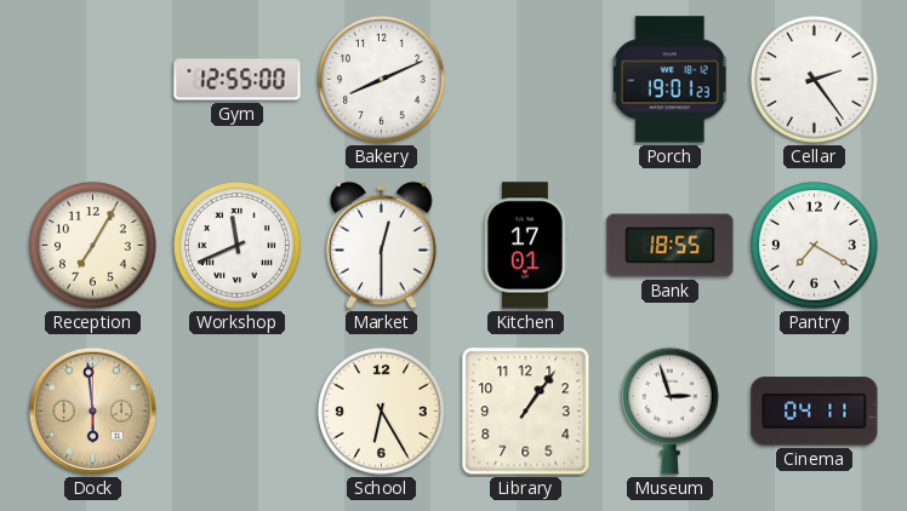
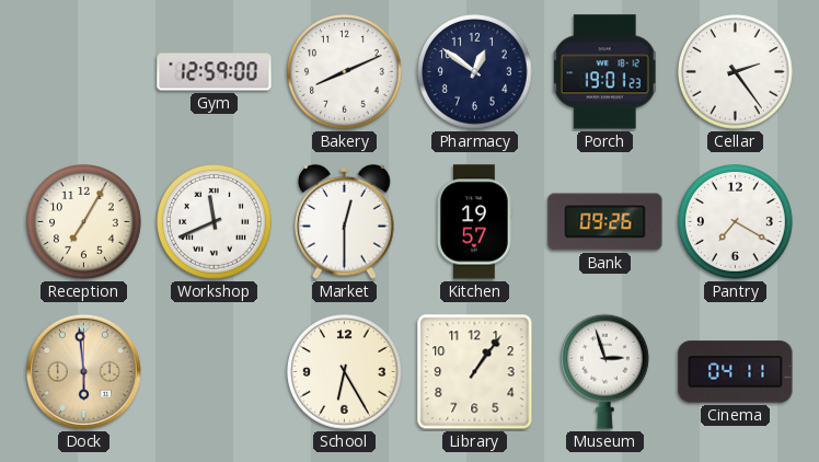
Gym: 12:55 -> 12:59 (215, 72)
Pharmacy: none -> 12:51 (475, 72)
Kitchen: 17:01 -> 19:57 (474, 222)
Bank: 18:55 -> 09:26 (605, 222)
